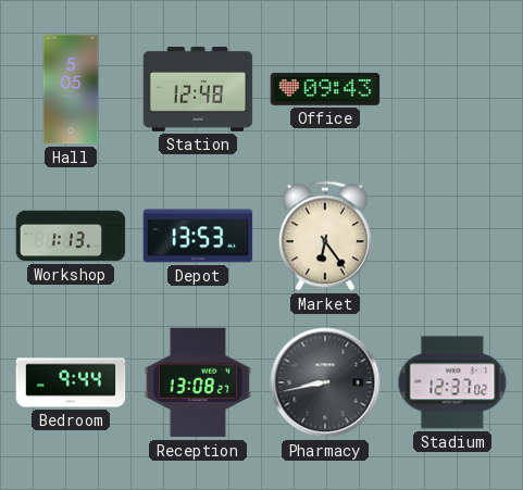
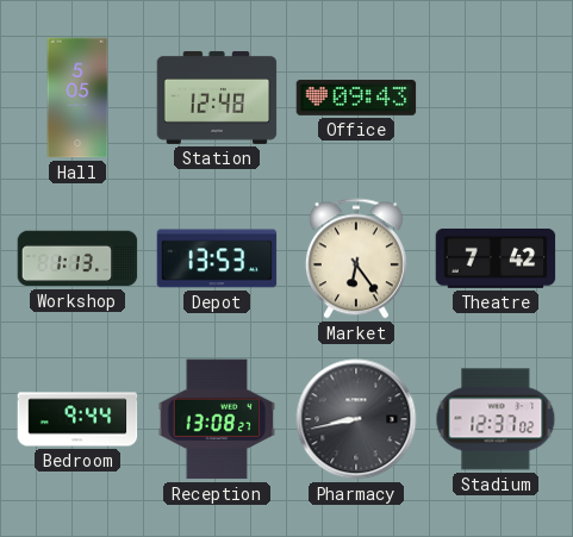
Theatre: none -> 7:42 (496, 258)
